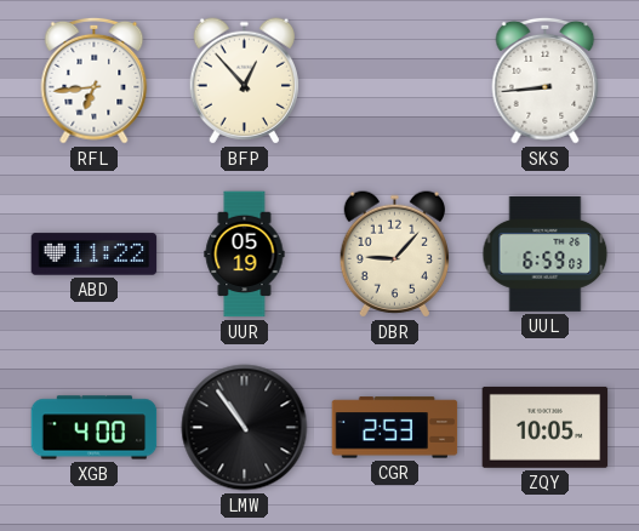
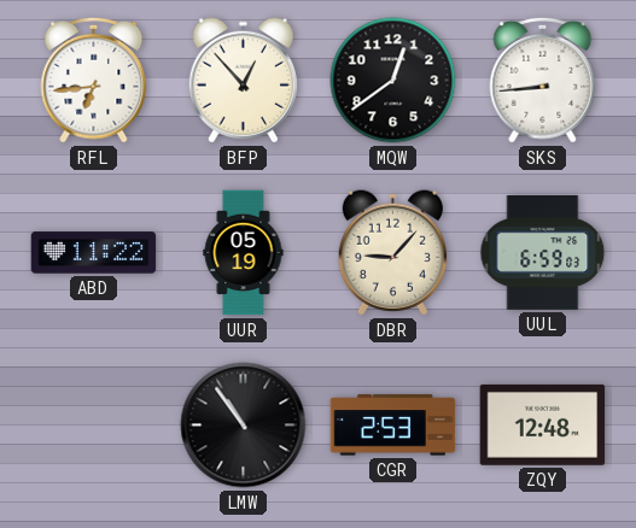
MQW: none -> 12:39 (393, 81)
XGB: 4:00 -> none (95, 428)
ZQY: 10:05 -> 12:48 (543, 424)
